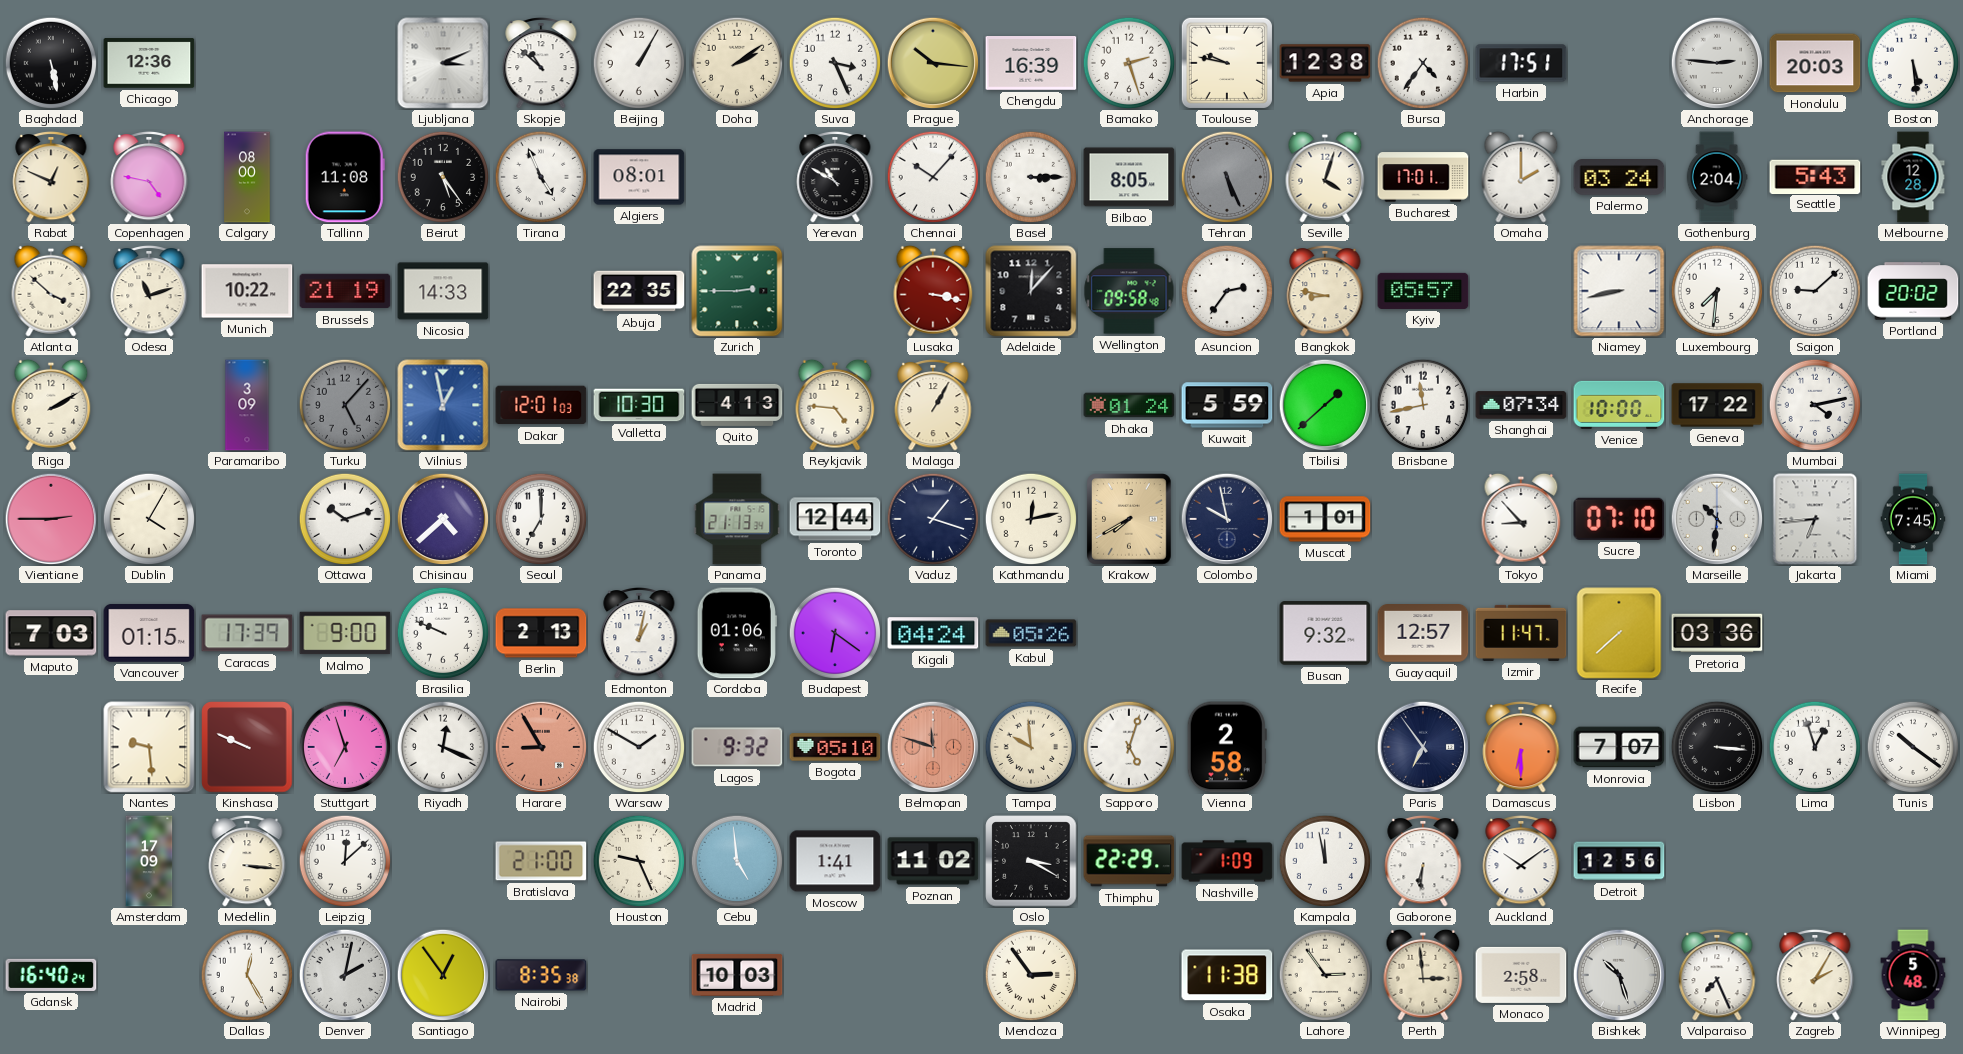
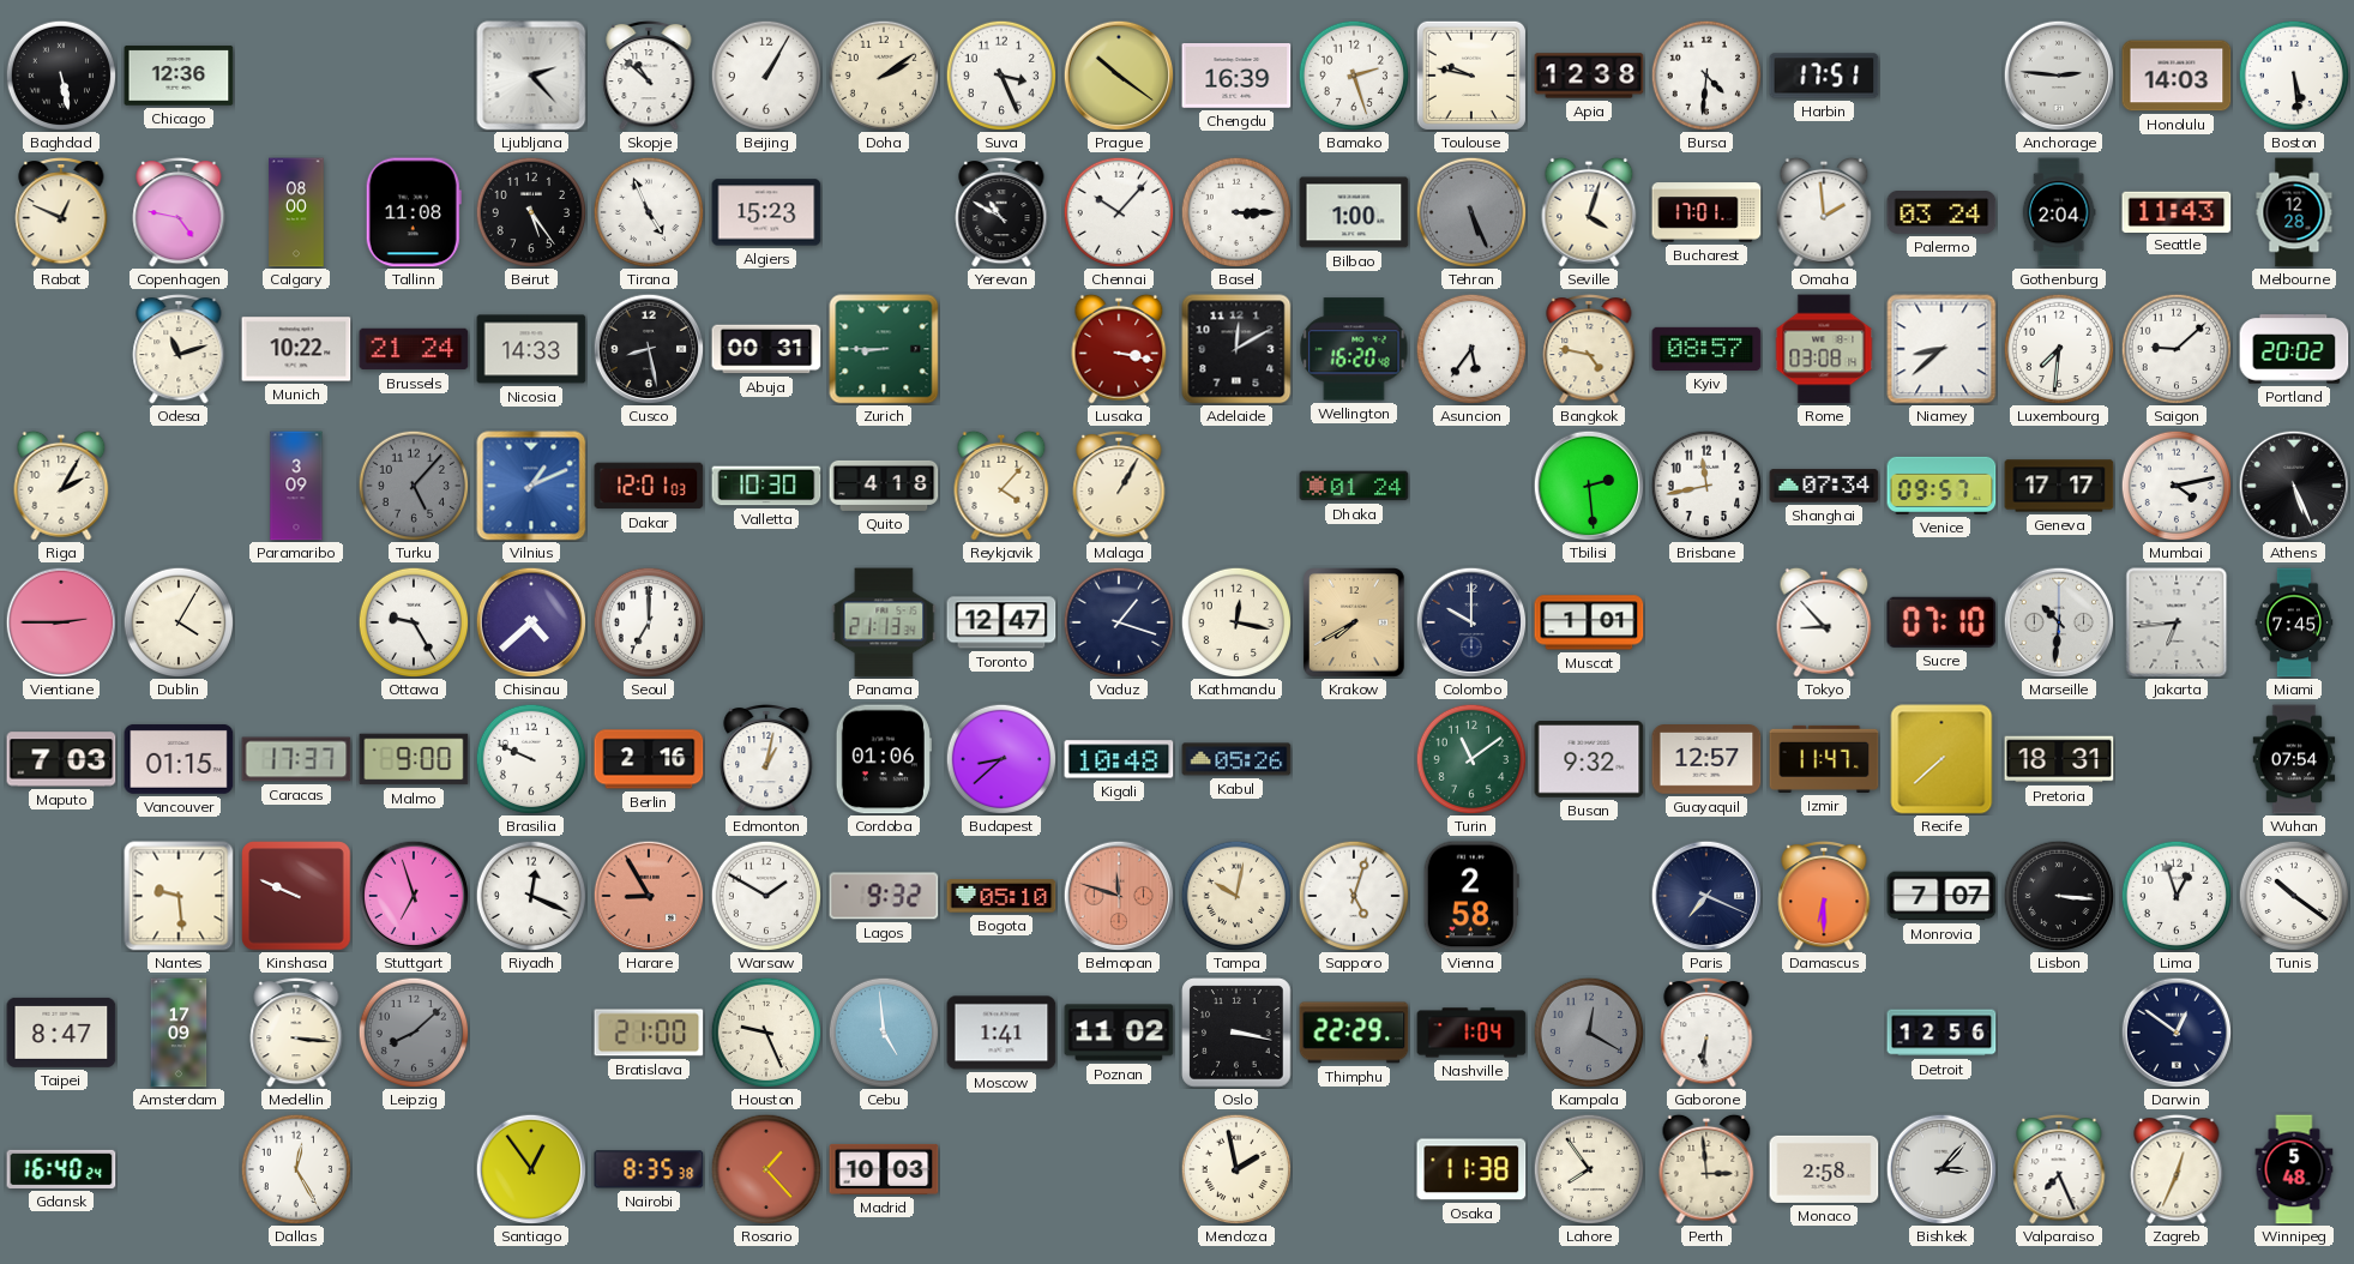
Ljubljana: 3:11 -> 2:23 (531, 76)
Prague: 10:16 -> 10:21 (1119, 76)
Bursa: 4:36 -> 4:31 (1706, 76)
Honolulu: 20:03 -> 14:03 (2177, 76)
Algiers: 08:01 -> 15:23 (766, 212)
Bilbao: 8:05 -> 1:00 (1354, 212)
Omaha: 2:00 -> 1:59 (1824, 212)
Seattle: 5:43 -> 11:43 (2177, 211)
Atlanta: 3:52 -> none (51, 291)
Brussels: 21:19 -> 21:24 (414, 349)
Cusco: none -> 8:28 (649, 349)
Abuja: 22:35 -> 00:31 (766, 349)
Zurich: 2:45 -> 8:45 (884, 349)
Adelaide: 12:07 -> 12:10 (1236, 349)
Wellington: 09:58 -> 16:20 (1354, 349)
Asuncion: 2:36 -> 5:36 (1471, 349)
Bangkok: 8:47 -> 4:47 (1589, 349)
Kyiv: 05:57 -> 08:57 (1706, 349)
Rome: none -> 03:08 (1824, 349)
Niamey: 8:43 -> 8:38 (1941, 349)
Riga: 2:10 -> 2:05 (61, 486)
Vilnius: 12:58 -> 1:11 (531, 486)
Quito: 4:13 -> 4:18 (884, 486)
Reykjavik: 4:46 -> 4:07 (1001, 486)
Kuwait: 5:59 -> none (1227, 405)
Tbilisi: 1:38 -> 2:29 (1589, 486)
Venice: 10:00 -> 09:57 (1941, 486)
Geneva: 17:22 -> 17:17 (2059, 486)
Athens: none -> 5:26 (2294, 486)
Ottawa: 10:12 -> 9:25 (414, 622)
Toronto: 12:44 -> 12:47 (1001, 622)
Kathmandu: 12:13 -> 12:17 (1236, 622)
Colombo: 9:58 -> 10:00 (1471, 622)
Caracas: 17:39 -> 17:37 (296, 759)
Berlin: 2:13 -> 2:16 (649, 759)
Budapest: 6:21 -> 8:38 (1001, 759)
Kigali: 04:24 -> 10:48 (1119, 759)
Turin: none -> 11:09 (1471, 759)
Pretoria: 03:36 -> 18:31 (2059, 759)
Wuhan: none -> 07:54 (2294, 759)
Tampa: 9:59 -> 10:02 (1236, 896)
Paris: 6:54 -> 7:19 (1706, 896)
Taipei: none -> 8:47 (61, 1033)
Leipzig: 12:08 -> 8:08 (414, 1033)
Leipzig dial: white -> grey (414, 1033)
Oslo: 3:20 -> 3:17 (1236, 1033)
Nashville: 1:09 -> 1:04 (1471, 1033)
Kampala: 11:58 -> 12:20 (1589, 1033)
Kampala dial: white -> grey (1589, 1033)
Auckland: 10:09 -> none (1521, 861)
Darwin: none -> 12:51 (2177, 1033)
Denver: 2:02 -> none (345, 975)
Rosario: none -> 1:23 (766, 1169)
Mendoza: 2:54 -> 1:58 (1236, 1169)
Lahore: 2:54 -> 7:54 (1589, 1169)
Bishkek: 10:27 -> 3:07 (1941, 1169)
Zagreb: 2:05 -> 12:34 (2177, 1169)
